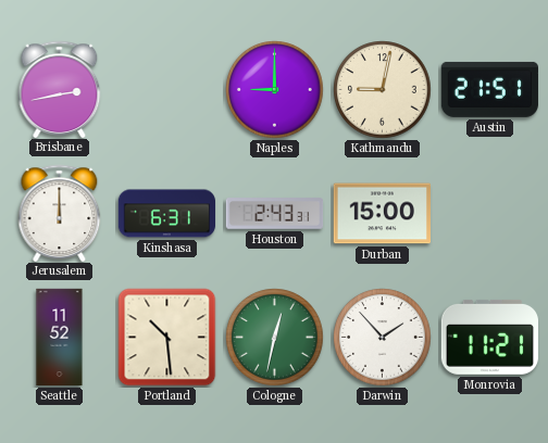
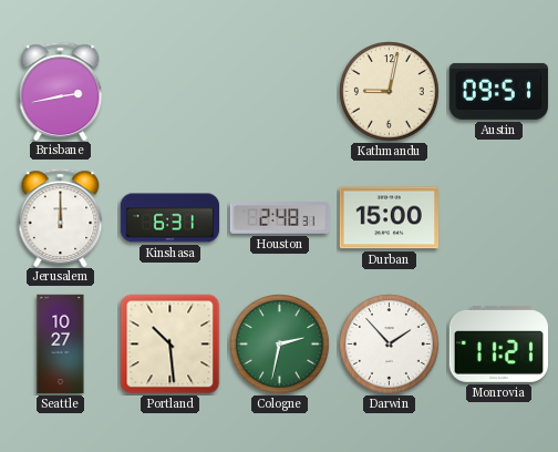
Naples: 9:00 -> none (275, 90)
Austin: 21:51 -> 09:51 (498, 91)
Houston: 2:43 -> 2:48 (280, 218)
Seattle: 11:52 -> 10:27 (61, 345)
Cologne: 12:32 -> 2:32 (280, 345)
